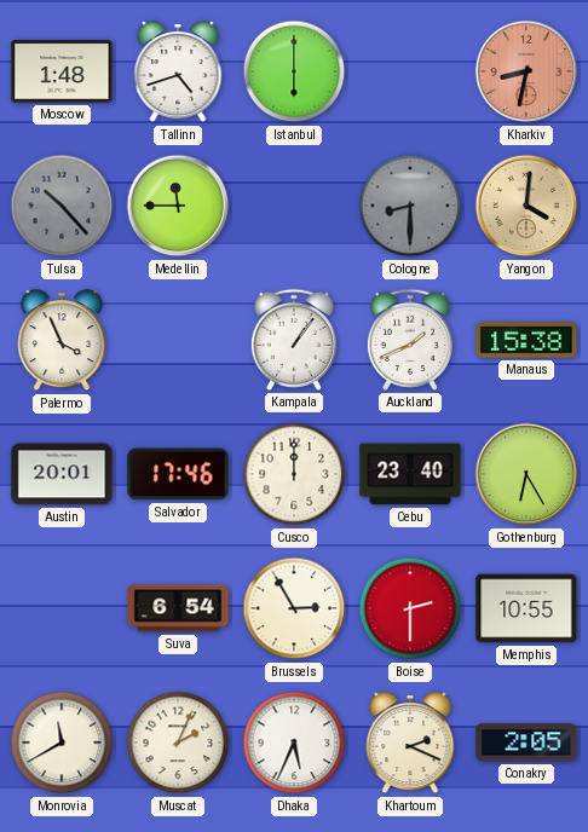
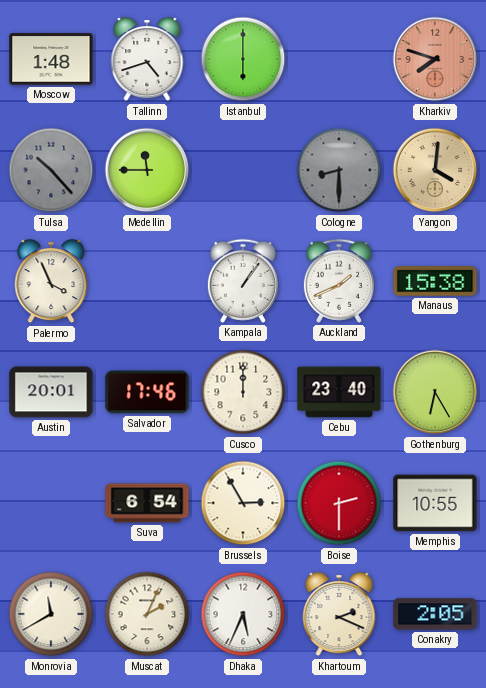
Kharkiv: 8:32 -> 7:48 (435, 59)
